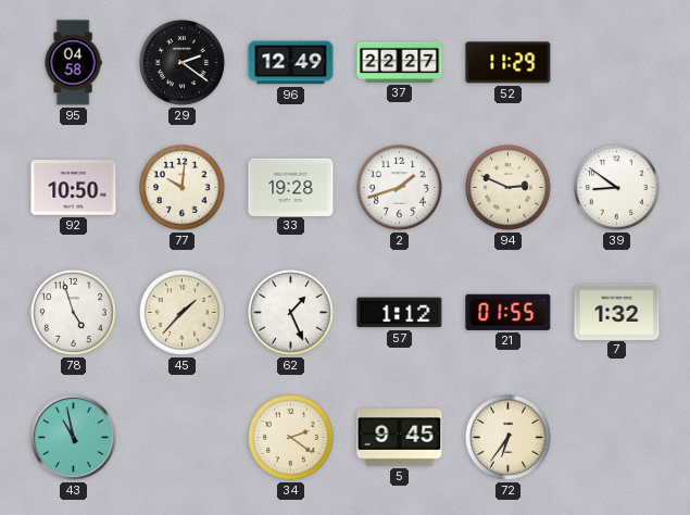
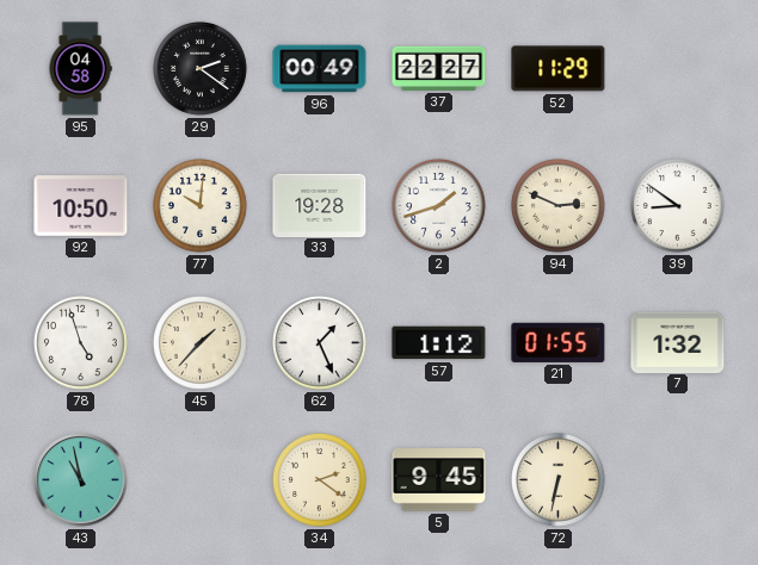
96: 12:49 -> 00:49 (320, 69)
72: 6:36 -> 6:32 (559, 480)
